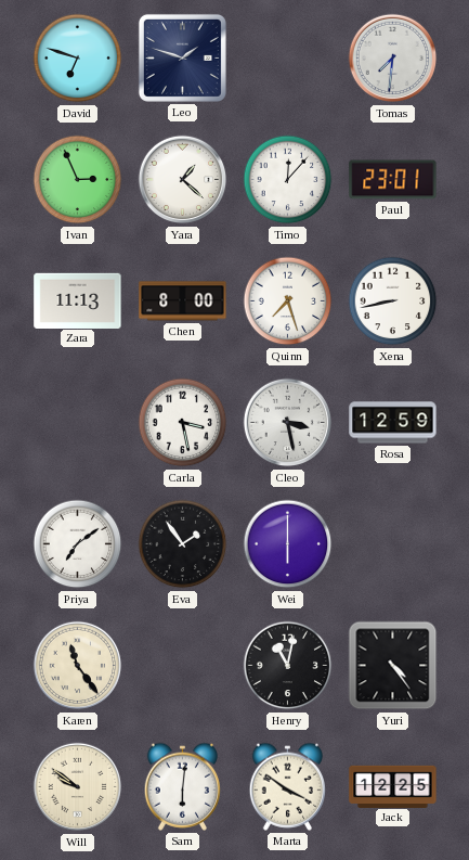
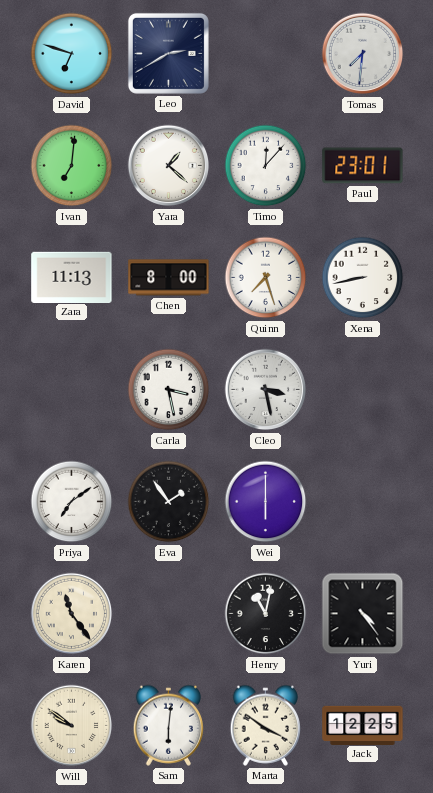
Leo: 1:48 -> 2:40 (168, 53)
Ivan: 2:56 -> 7:01 (72, 166)
Rosa: 12:59 -> none (393, 423)
